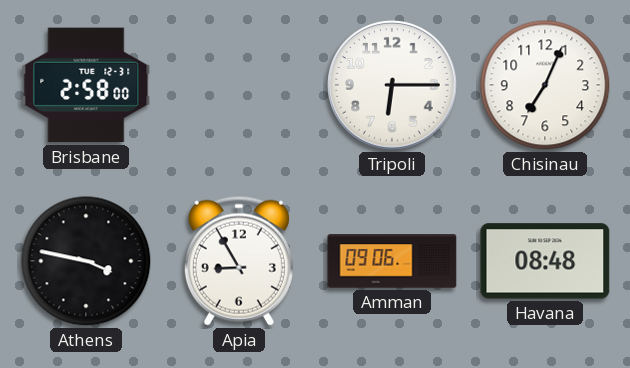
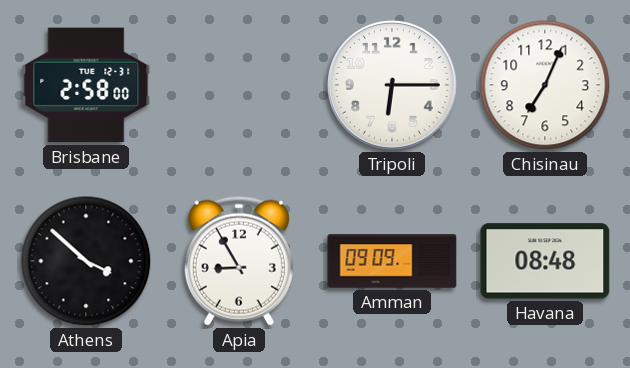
Athens: 3:47 -> 3:52 (86, 261)
Amman: 09:06 -> 09:09 (392, 261)
